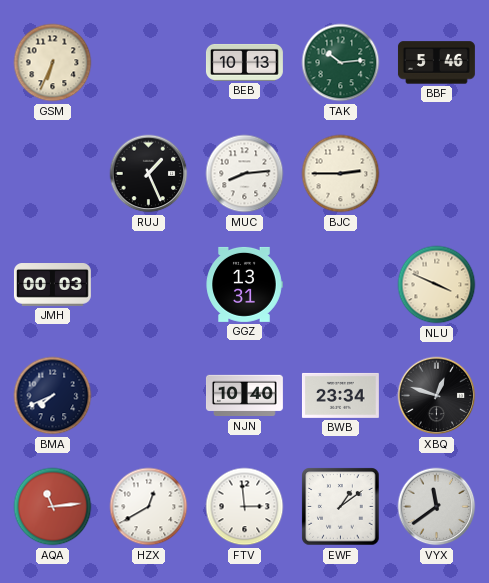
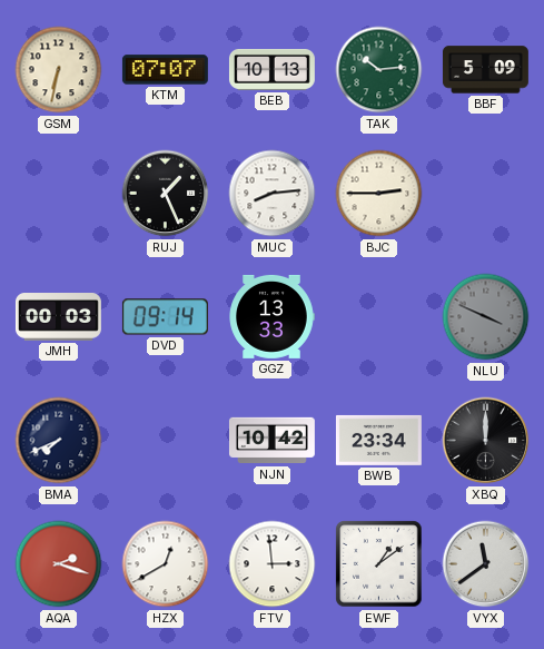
GSM: 6:34 -> 6:32 (59, 70)
KTM: none -> 07:07 (165, 70)
BBF: 5:46 -> 5:09 (485, 70)
DVD: none -> 09:14 (165, 317)
GGZ: 13:31 -> 13:33 (271, 316)
NLU dial: cream -> grey (486, 317)
NJN: 10:40 -> 10:42 (271, 441)
XBQ: 12:48 -> 12:00 (486, 441)
AQA: 11:14 -> 2:18 (59, 564)
